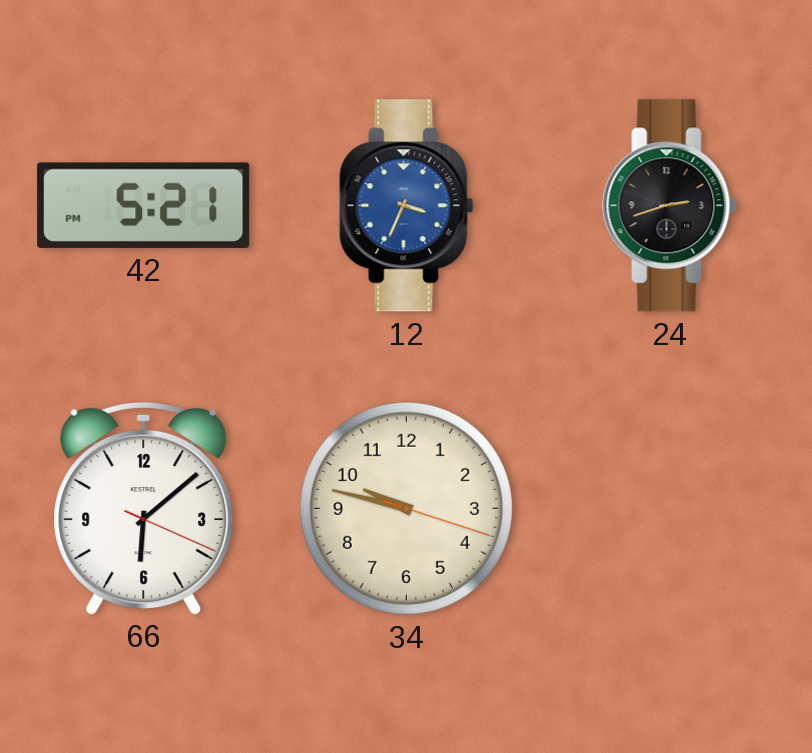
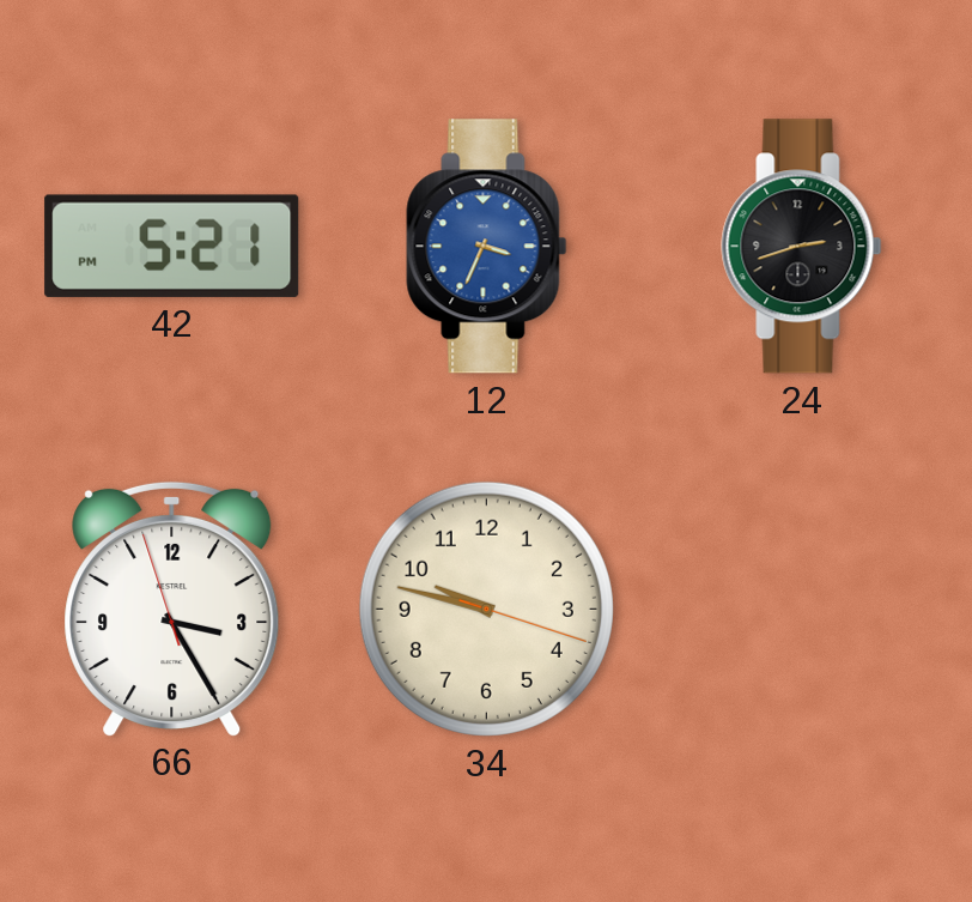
66: 6:08 -> 3:24 (172, 609)
